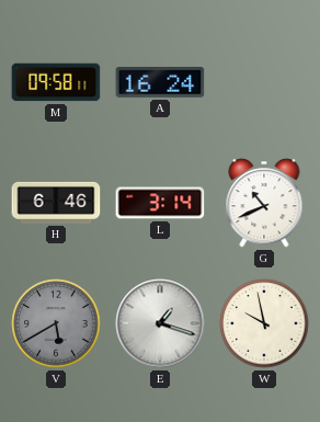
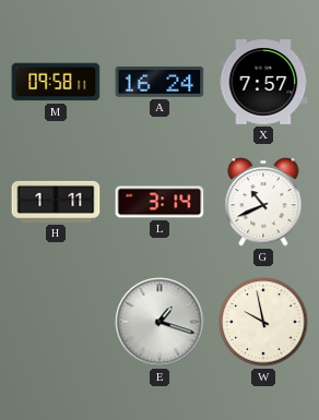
X: none -> 7:57 (263, 83)
H: 6:46 -> 1:11 (56, 202)
V: 5:40 -> none (56, 323)
